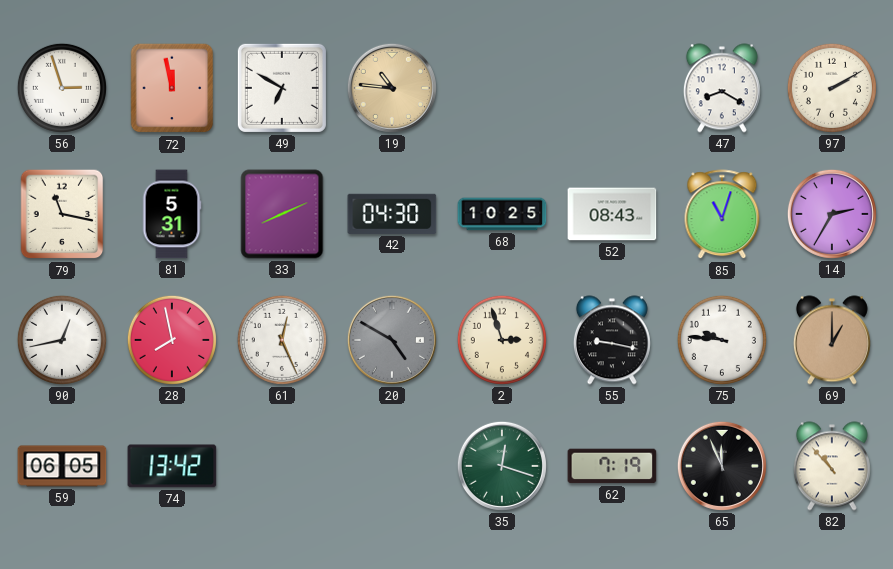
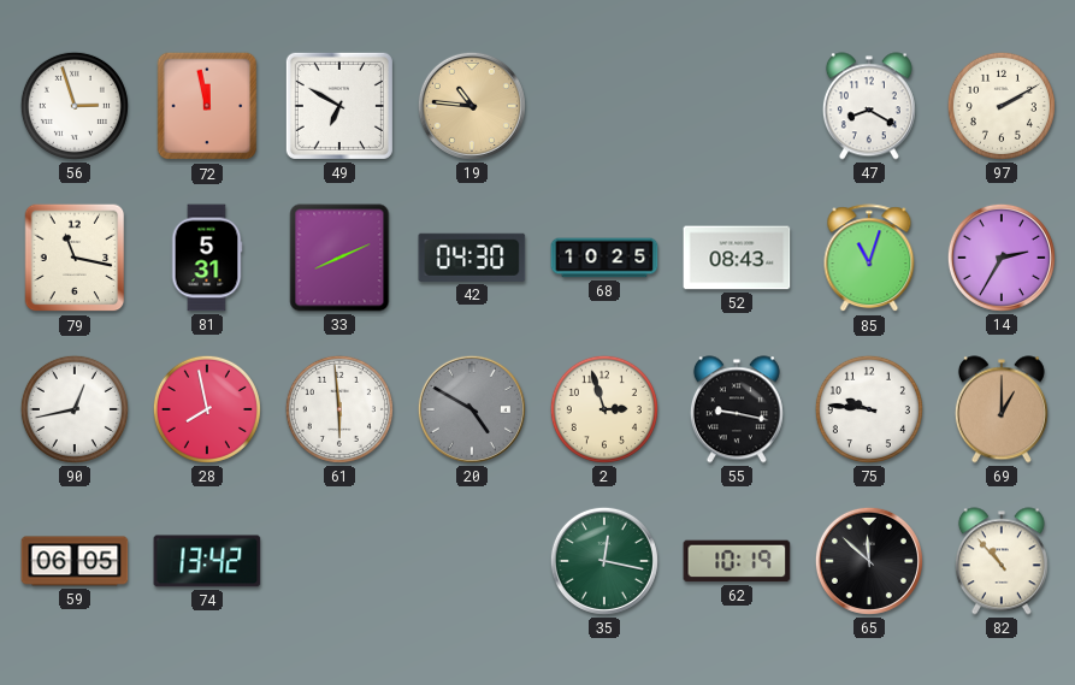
61: 12:26 -> 5:59 (339, 409)
35: 12:18 -> 12:17 (604, 561)
62: 7:19 -> 10:19 (737, 561)
65: 11:56 -> 11:52 (869, 561)
